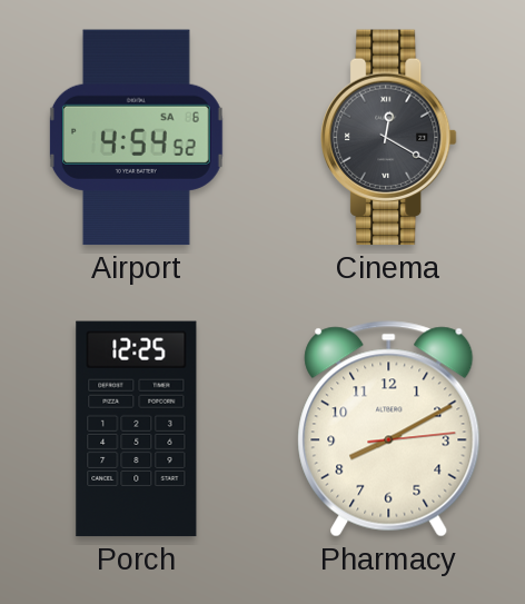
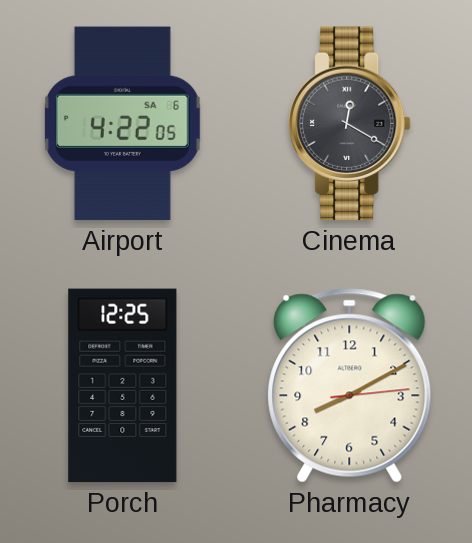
Airport: 4:54 -> 4:22 (122, 124)
